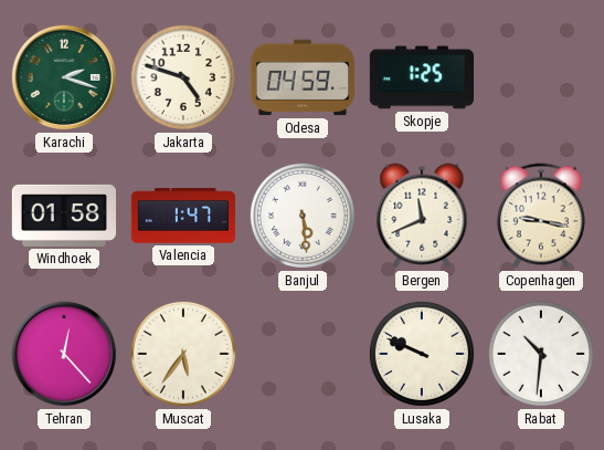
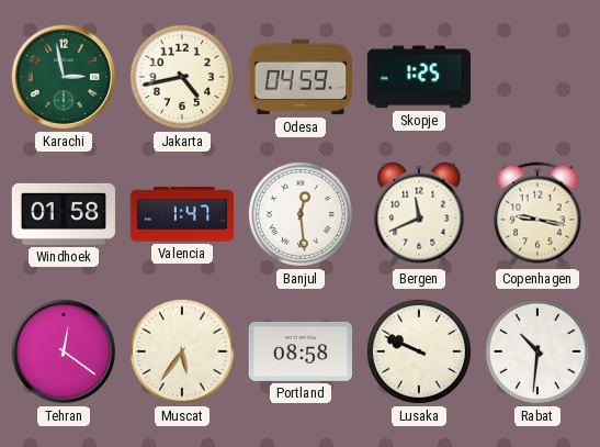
Karachi: 2:18 -> 2:58 (64, 77)
Jakarta: 4:48 -> 4:43 (182, 77)
Banjul: 5:29 -> 12:29 (301, 214)
Tehran: 12:23 -> 12:21 (64, 351)
Portland: none -> 08:58 (299, 351)
